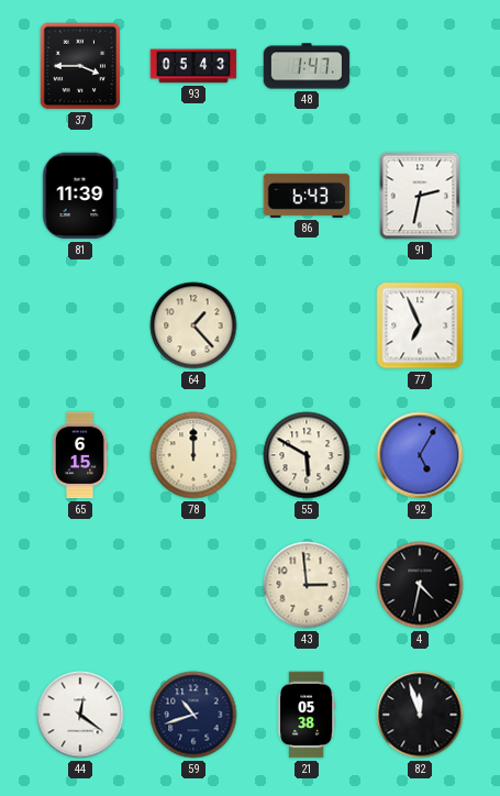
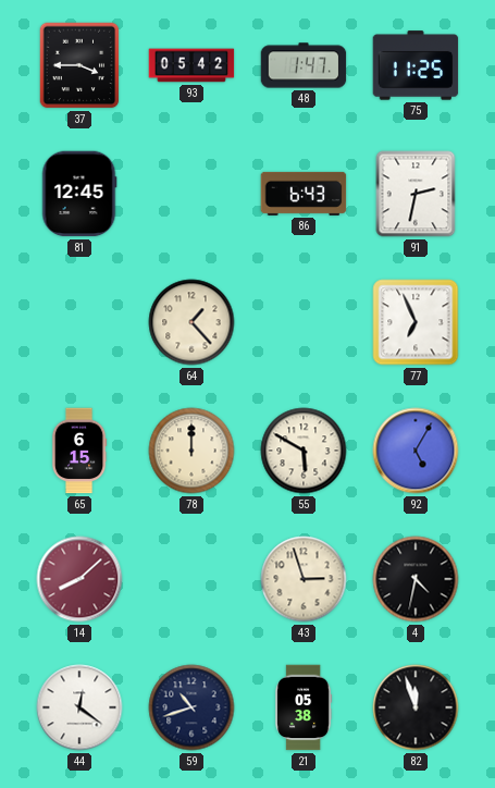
93: 05:43 -> 05:42 (191, 65)
75: none -> 11:25 (416, 65)
81: 11:39 -> 12:45 (79, 194)
14: none -> 8:08 (79, 579)
43: 2:59 -> 2:57 (304, 579)
